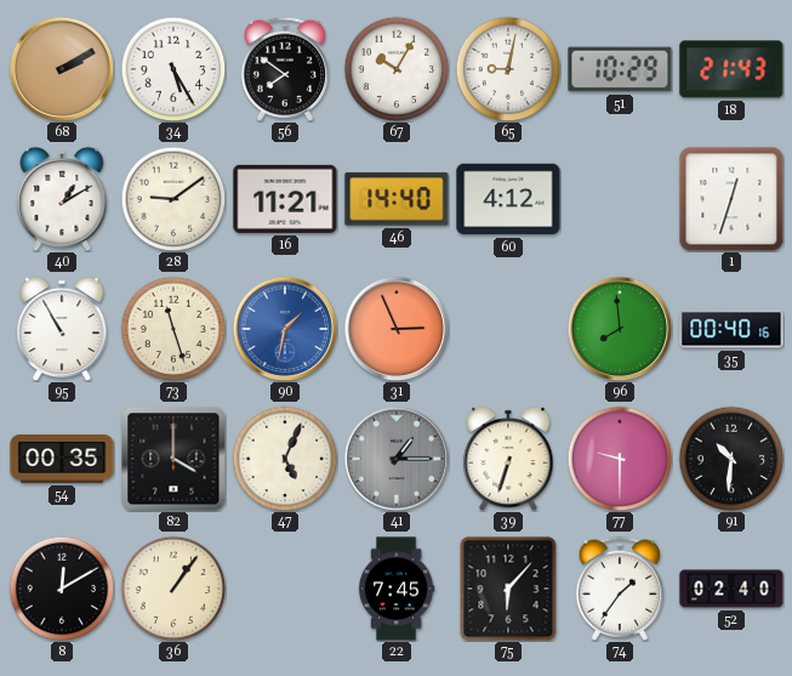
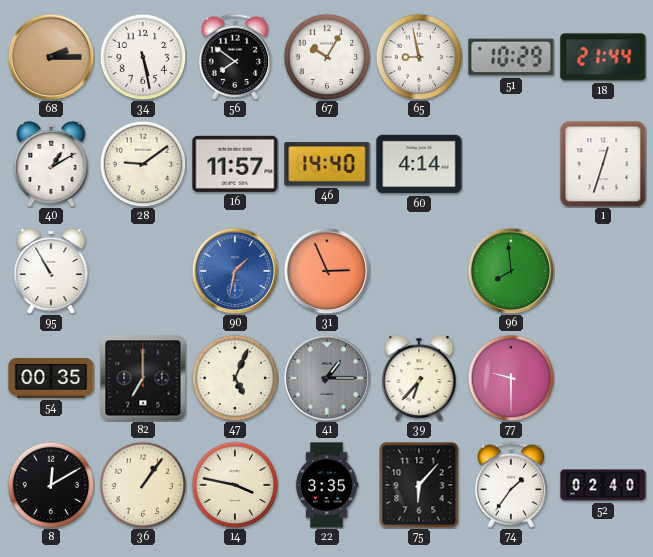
68: 2:10 -> 2:15 (51, 57)
34: 5:25 -> 5:28 (143, 57)
65: 9:02 -> 8:58 (419, 57)
18: 21:43 -> 21:44 (603, 57)
16: 11:21 -> 11:57 (235, 164)
60: 4:12 -> 4:14 (419, 164)
73: 11:27 -> none (173, 329)
35: 00:40 -> none (731, 329)
82: 4:00 -> 7:00 (143, 378)
39: 6:33 -> 6:37 (419, 378)
91: 10:31 -> none (731, 459)
14: none -> 3:47 (235, 485)
22: 7:45 -> 3:35 (327, 485)
